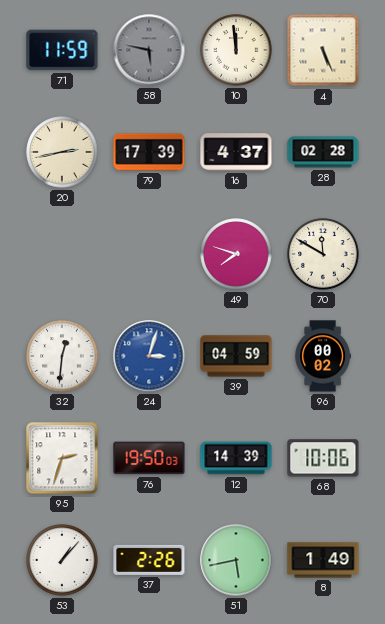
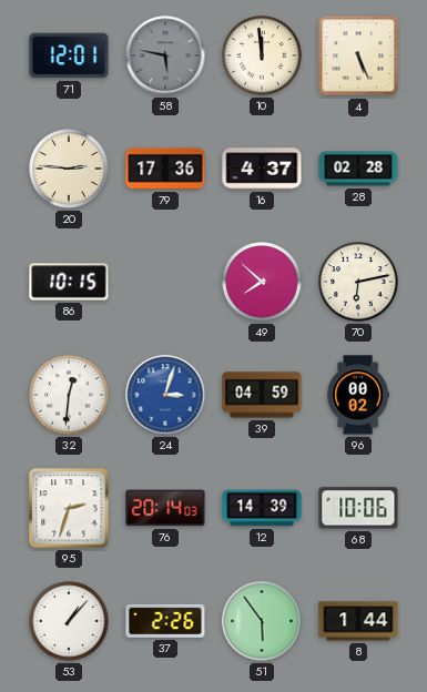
71: 11:59 -> 12:01 (69, 55)
20: 2:43 -> 2:46 (69, 169)
79: 17:39 -> 17:36 (165, 169)
86: none -> 10:15 (69, 282)
49: 7:48 -> 7:52 (262, 282)
70: 11:50 -> 6:13 (358, 282)
76: 19:50 -> 20:14 (165, 508)
51: 5:43 -> 5:54 (262, 621)
8: 1:49 -> 1:44 (358, 621)
